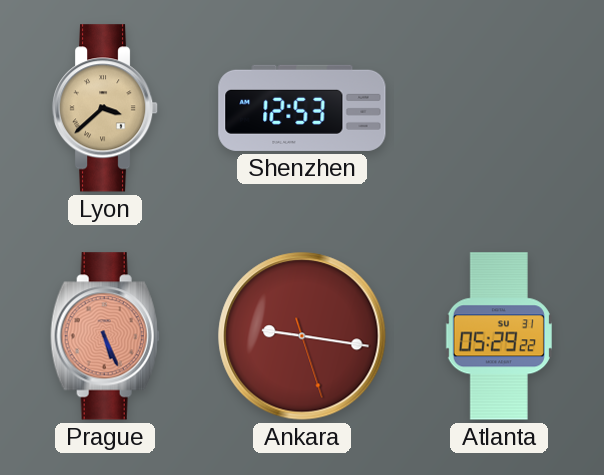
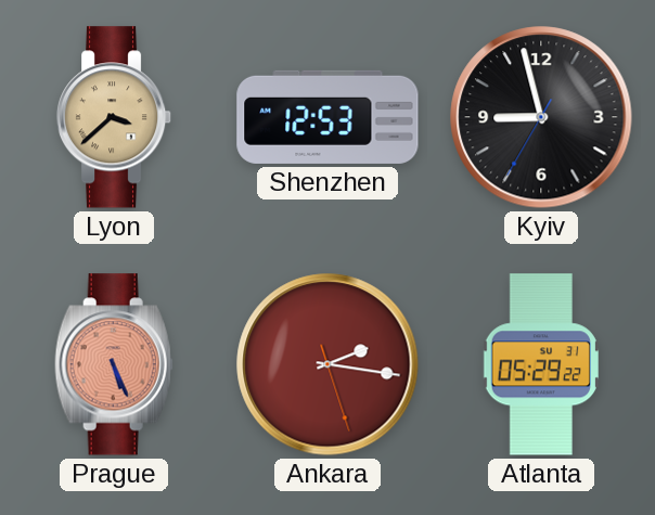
Kyiv: none -> 8:57 (541, 117)
Ankara: 9:16 -> 2:16 (327, 364)
